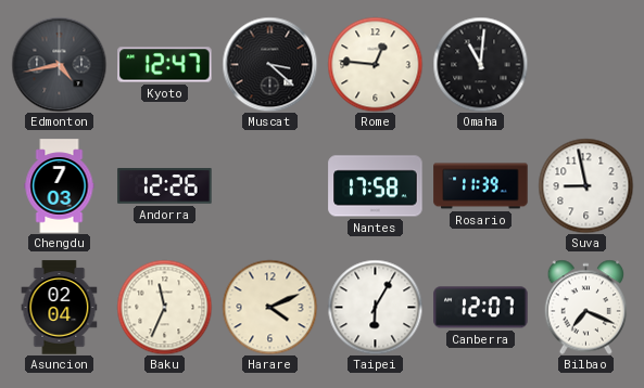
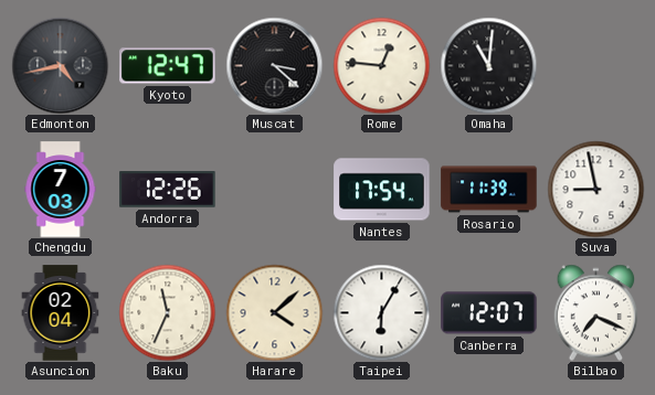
Nantes: 17:58 -> 17:54 (382, 190)
Harare: 4:11 -> 4:08 (274, 312)
